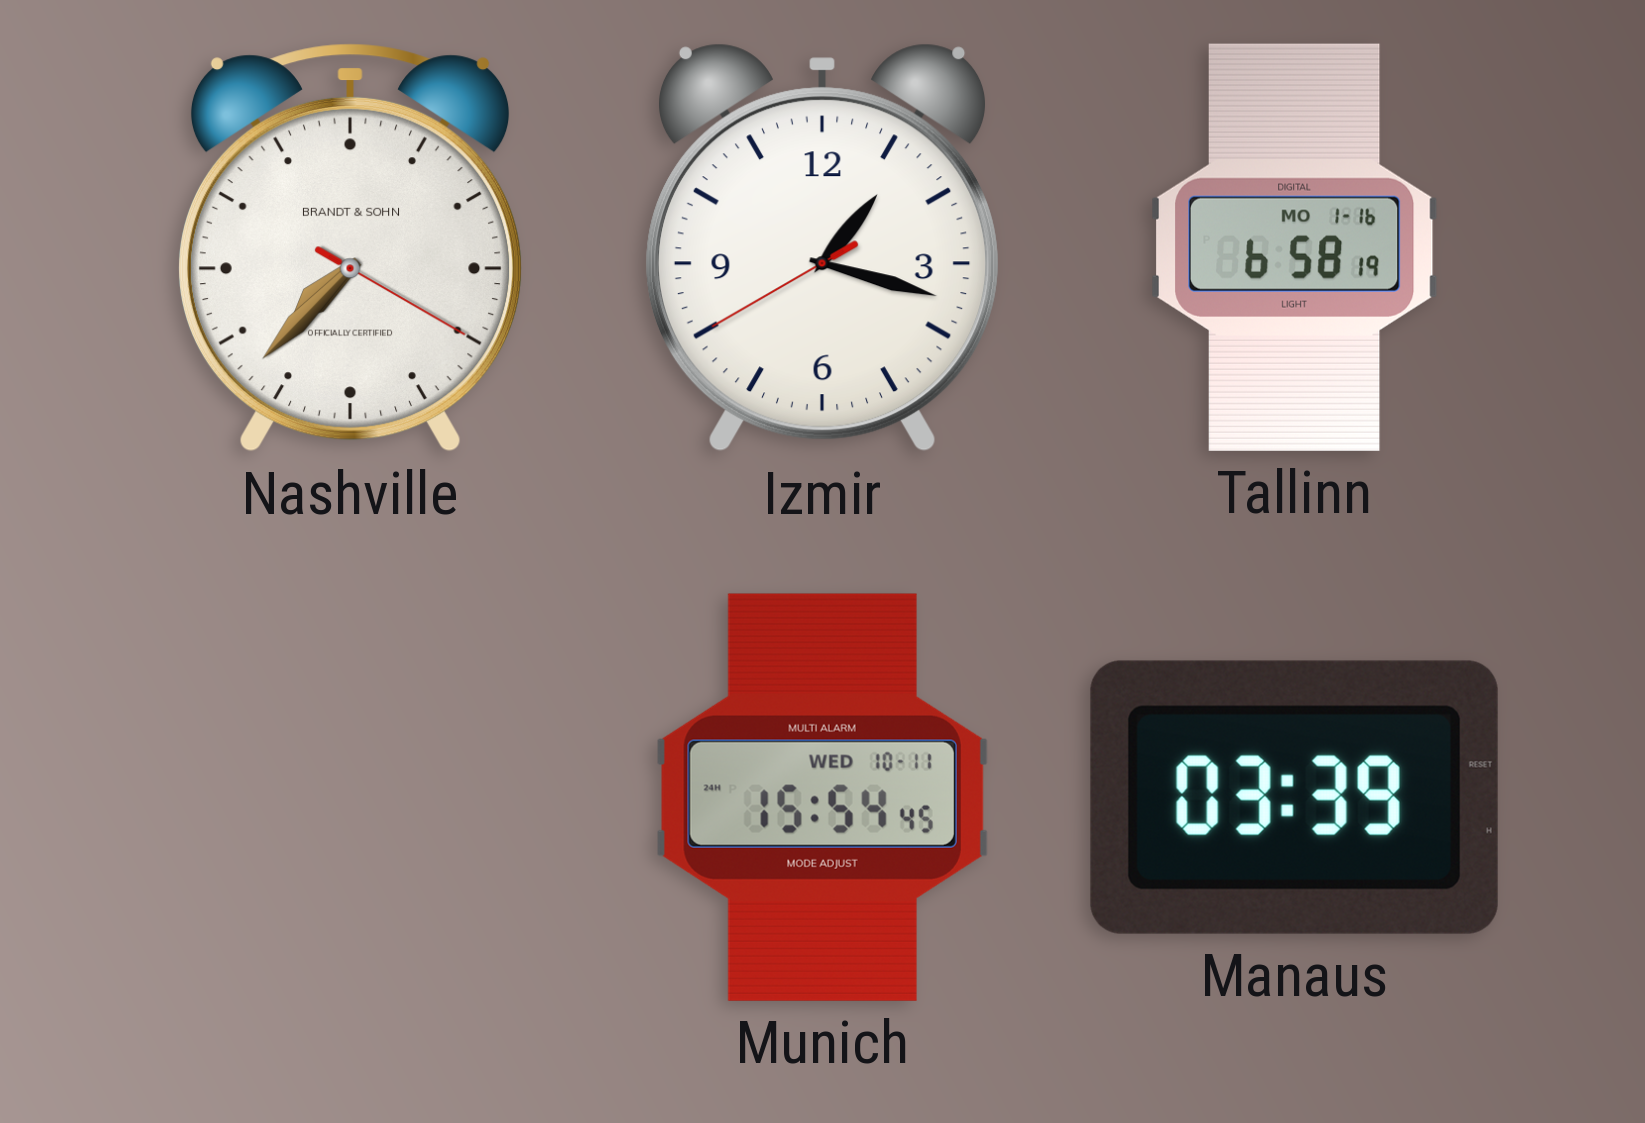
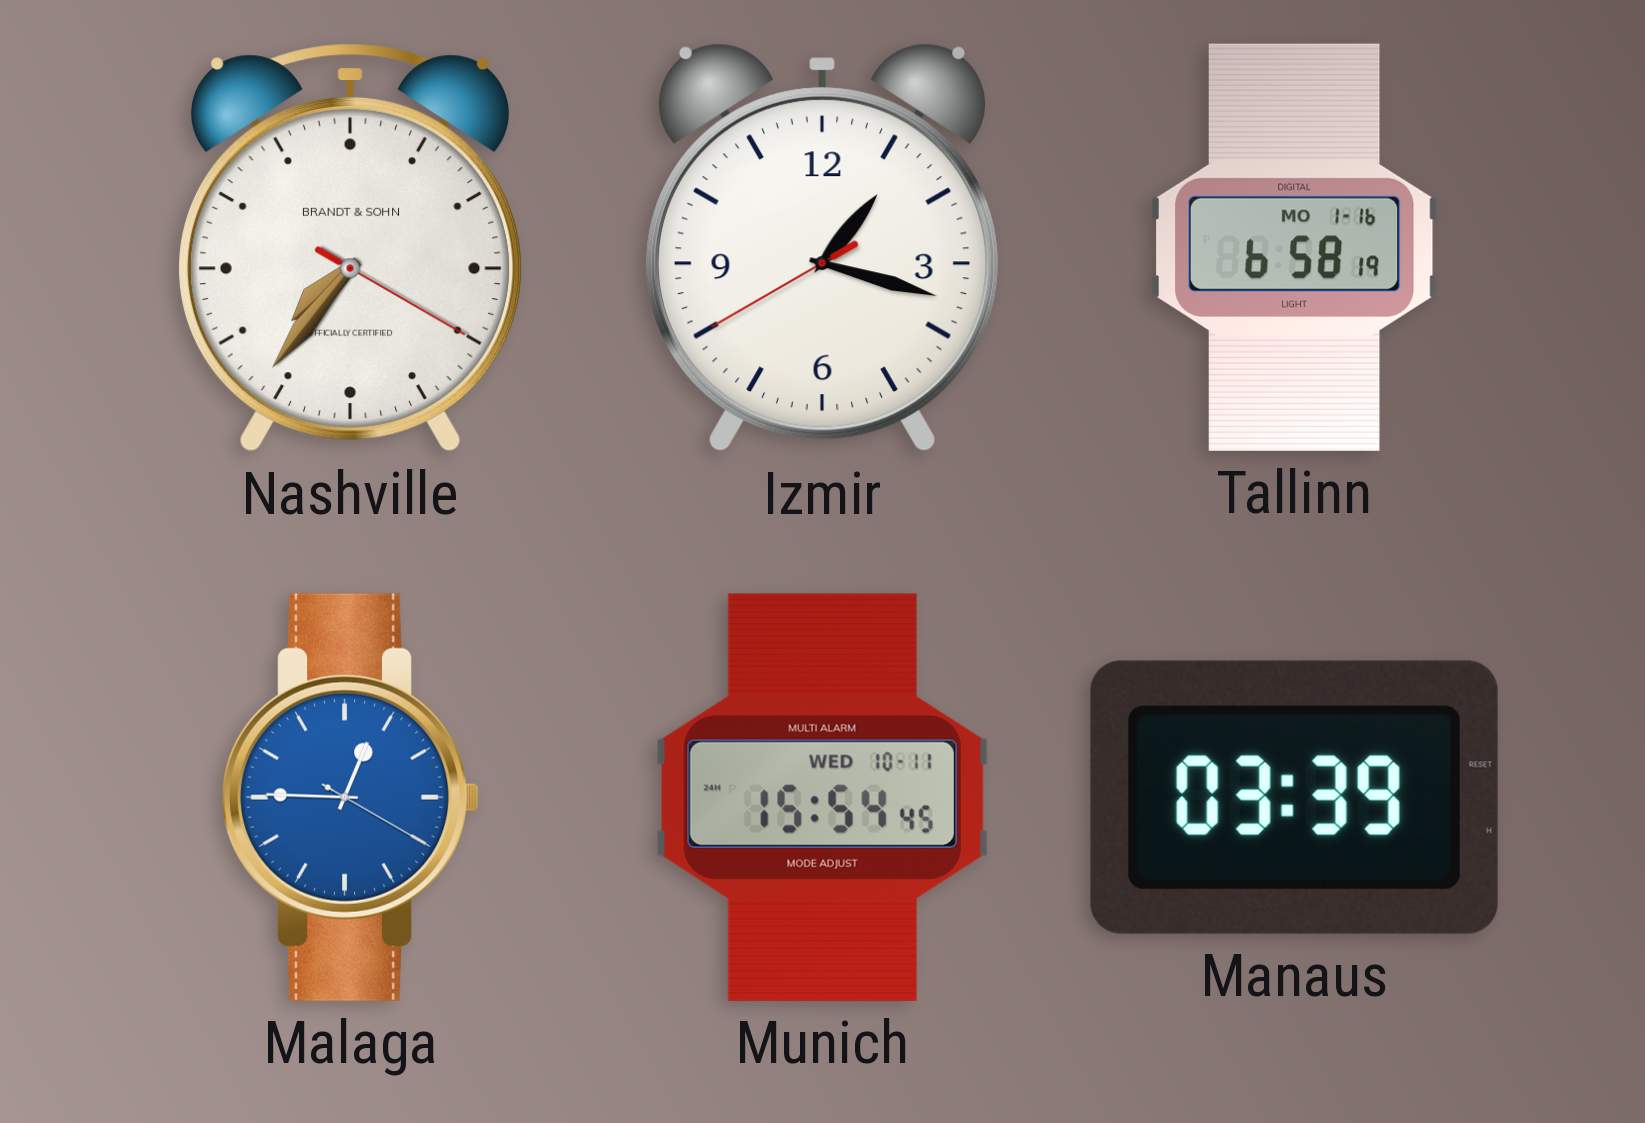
Nashville: 7:37 -> 7:36 (350, 248)
Malaga: none -> 12:45 (351, 797)
